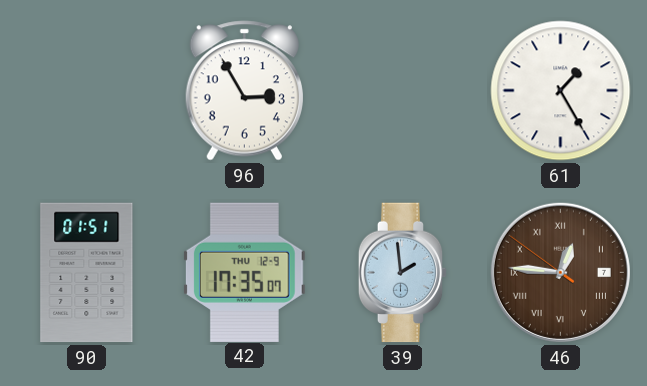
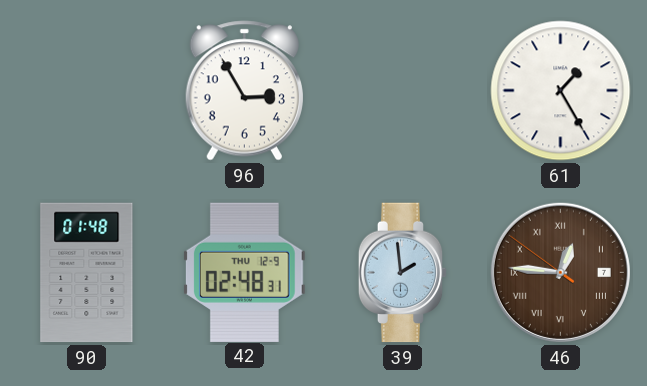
90: 01:51 -> 01:48 (87, 273)
42: 17:35 -> 02:48 (244, 272)
